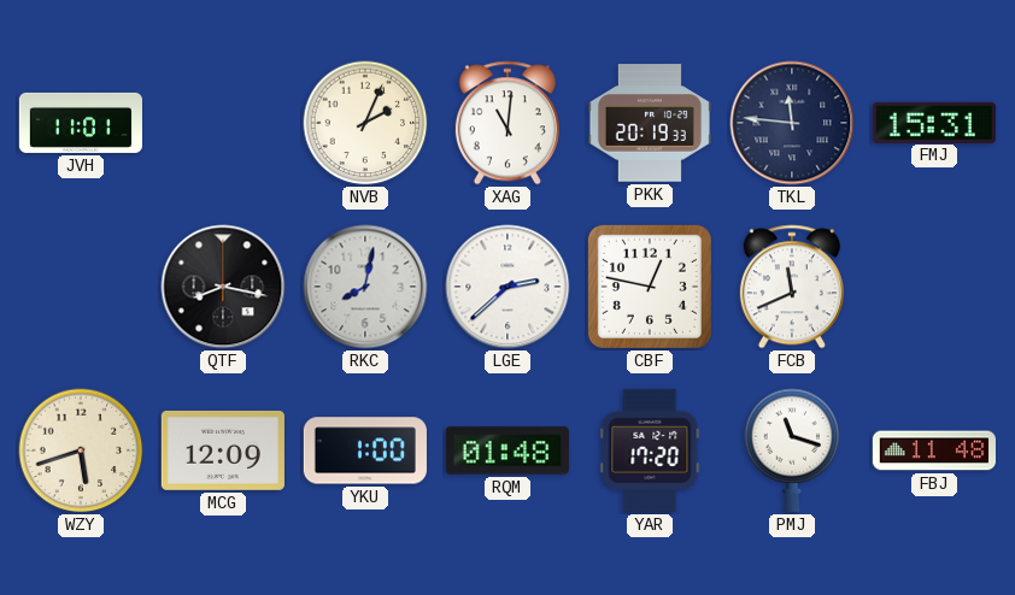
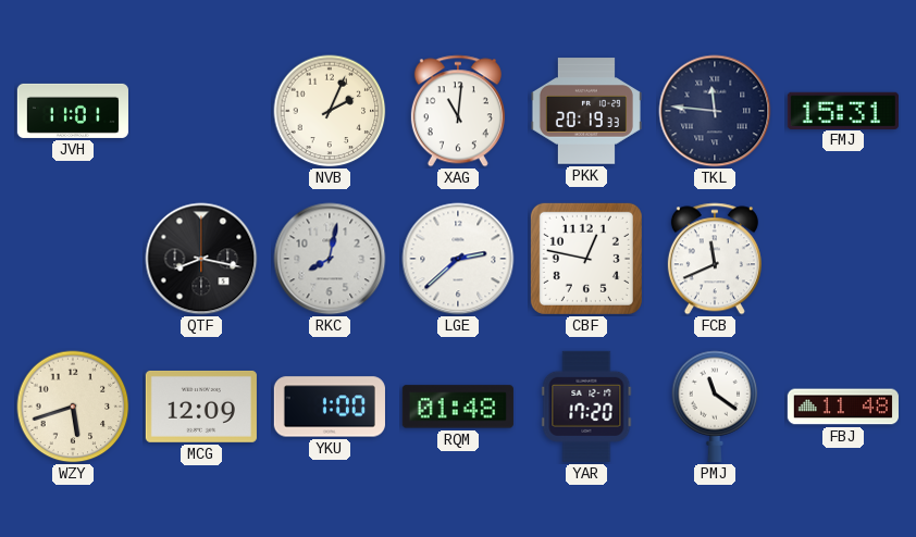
PMJ: 11:18 -> 11:21 (715, 407)
